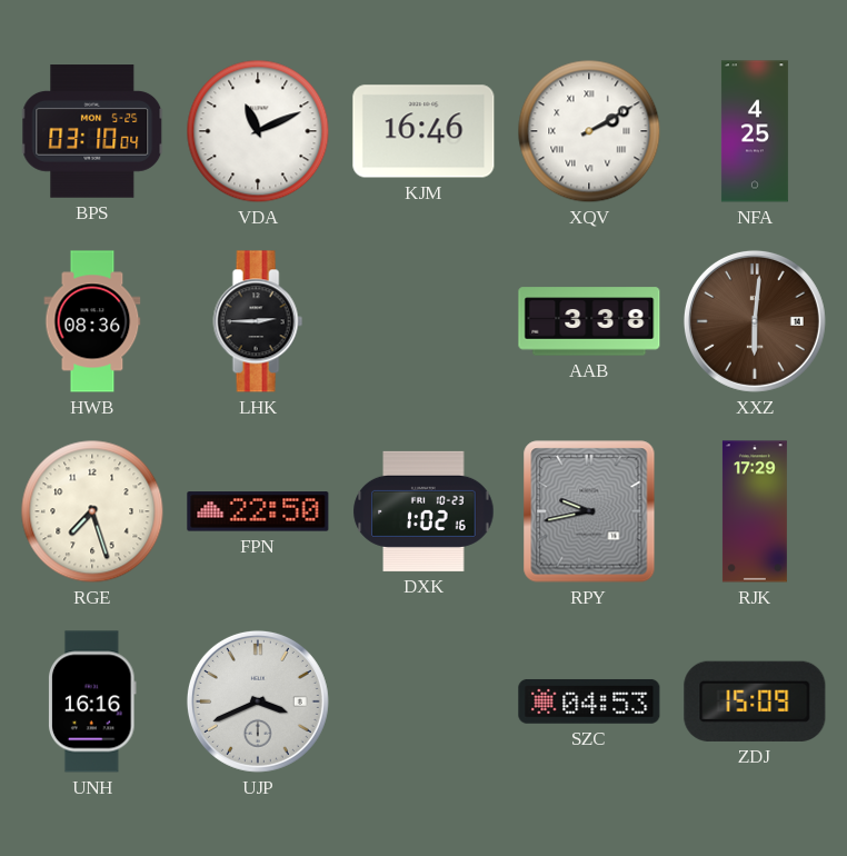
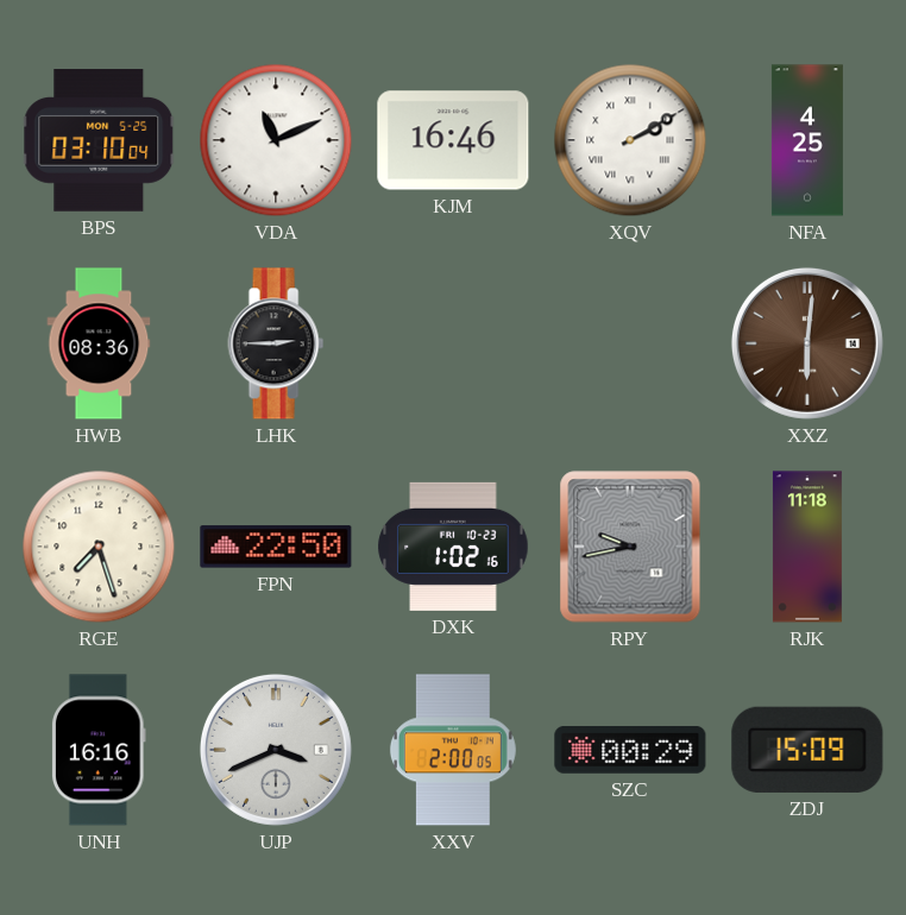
AAB: 3:38 -> none (589, 321)
RJK: 17:29 -> 11:18 (807, 547)
XXV: none -> 2:00 (453, 750)
SZC: 04:53 -> 00:29 (630, 750)
